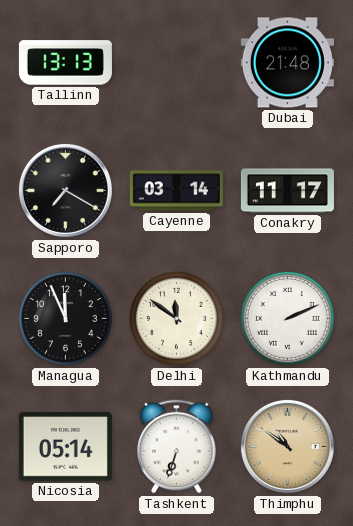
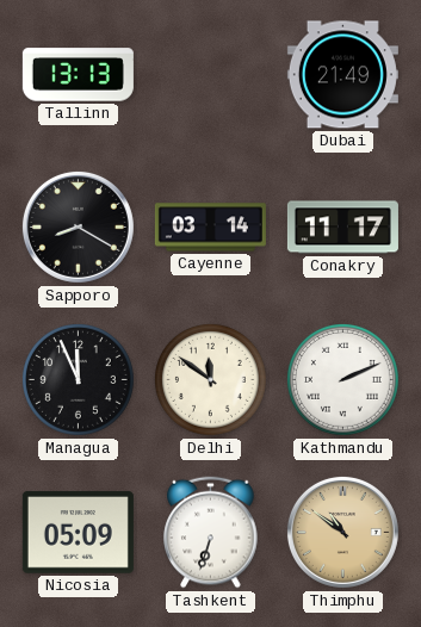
Dubai: 21:48 -> 21:49 (342, 75)
Sapporo: 7:20 -> 8:20 (78, 226)
Nicosia: 05:14 -> 05:09 (78, 533)
